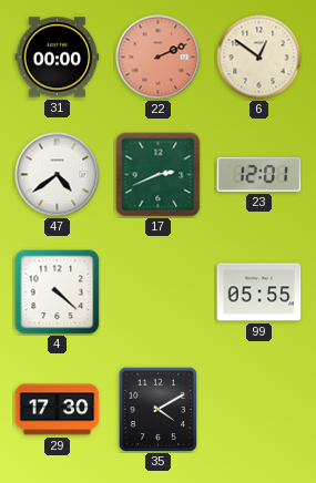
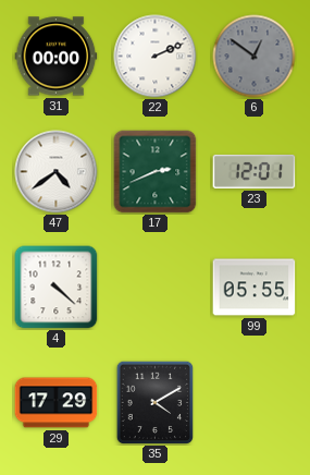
22 dial: salmon -> white (156, 57)
6 dial: cream -> grey (255, 57)
29: 17:30 -> 17:29 (57, 403)
